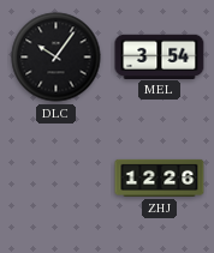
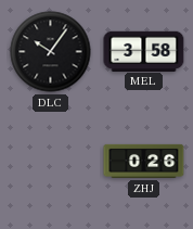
MEL: 3:54 -> 3:58 (144, 51)
ZHJ: 12:26 -> 0:26 (144, 161)
